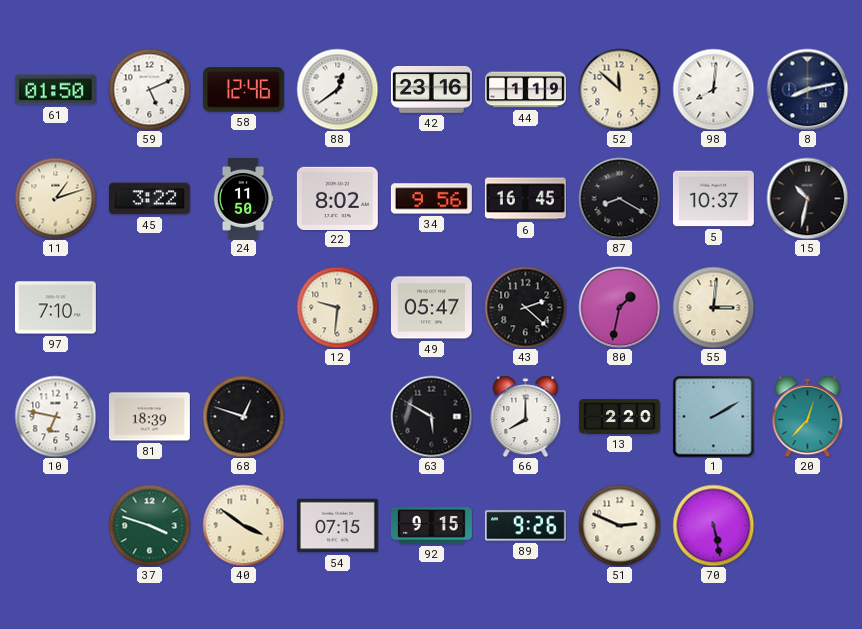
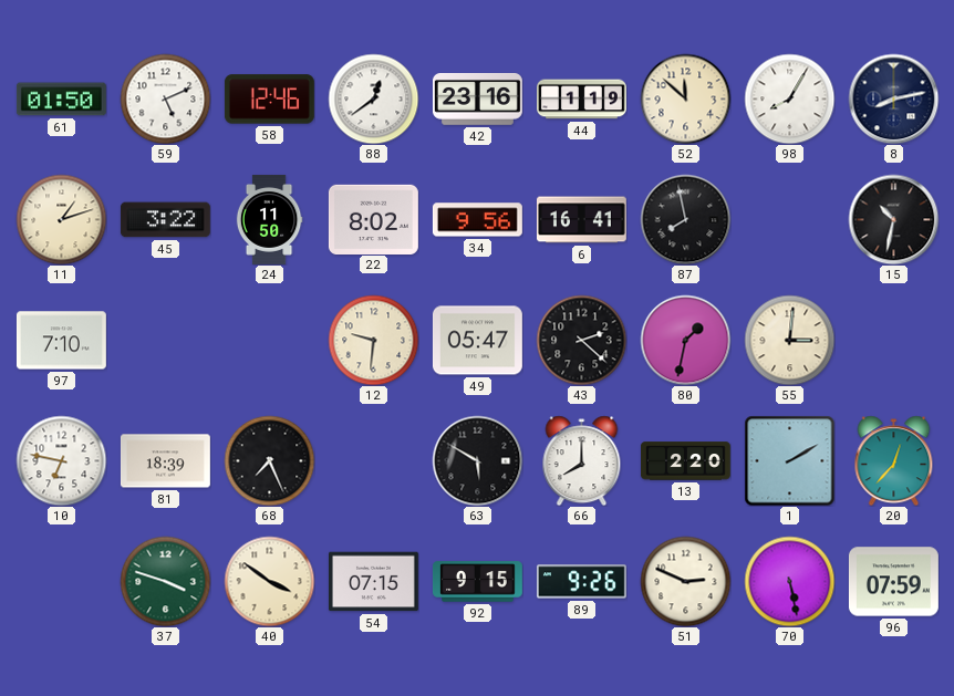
98: 8:01 -> 8:05 (789, 98)
6: 16:45 -> 16:41 (581, 220)
87: 8:20 -> 7:58 (685, 219)
5: 10:37 -> none (713, 199)
68: 12:48 -> 7:26 (269, 460)
96: none -> 07:59 (893, 582)
